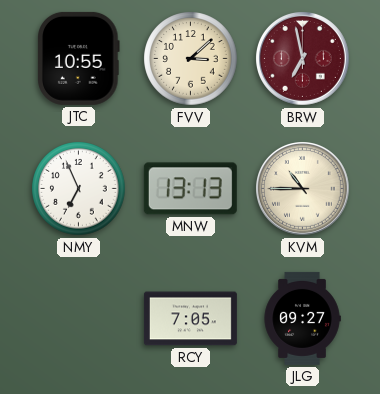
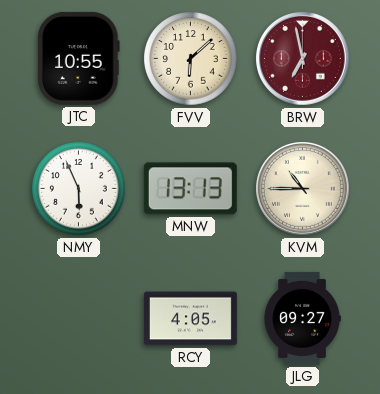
FVV: 3:08 -> 6:08 (191, 59)
NMY: 6:56 -> 5:56 (79, 189)
RCY: 7:05 -> 4:05 (190, 319)
